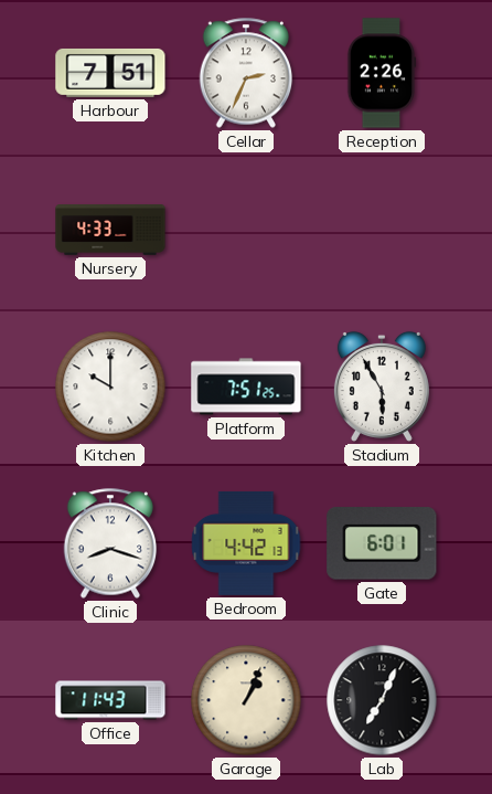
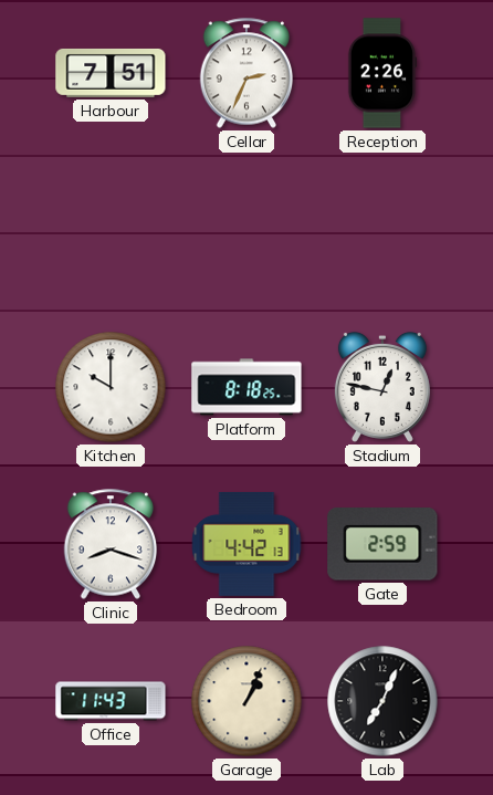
Nursery: 4:33 -> none (110, 230)
Platform: 7:51 -> 8:18 (246, 387)
Stadium: 5:55 -> 12:47 (382, 387)
Gate: 6:01 -> 2:59 (382, 544)
